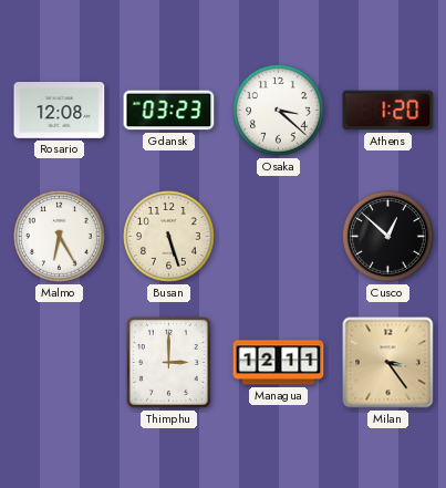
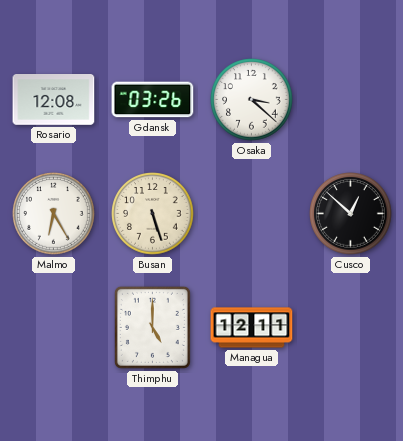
Gdansk: 03:23 -> 03:26 (153, 100)
Athens: 1:20 -> none (388, 111)
Thimphu: 3:00 -> 5:00 (152, 327)
Milan: 3:24 -> none (388, 363)
